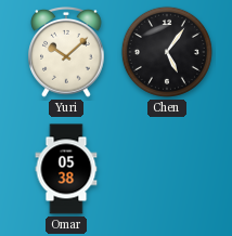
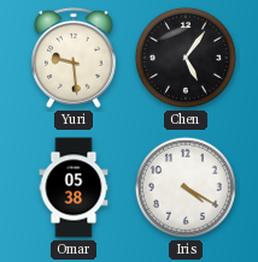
Yuri: 10:08 -> 9:29 (74, 59)
Iris: none -> 4:20 (186, 187)
